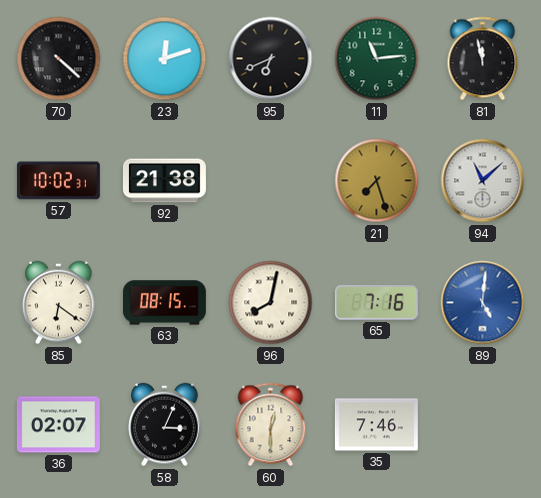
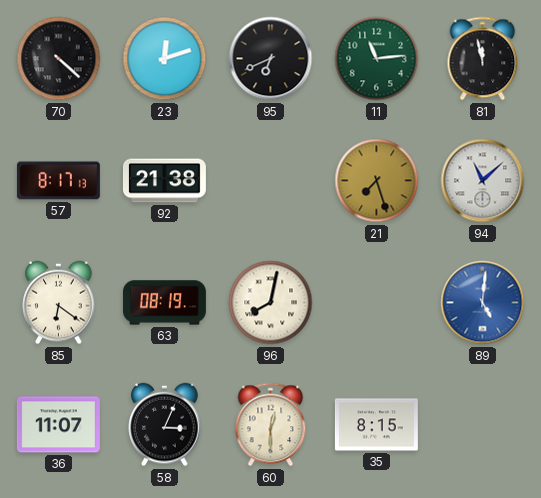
57: 10:02 -> 8:17 (58, 181)
63: 08:15 -> 08:19 (164, 303)
65: 7:16 -> none (376, 303)
36: 02:07 -> 11:07 (58, 425)
35: 7:46 -> 8:15 (376, 425)
